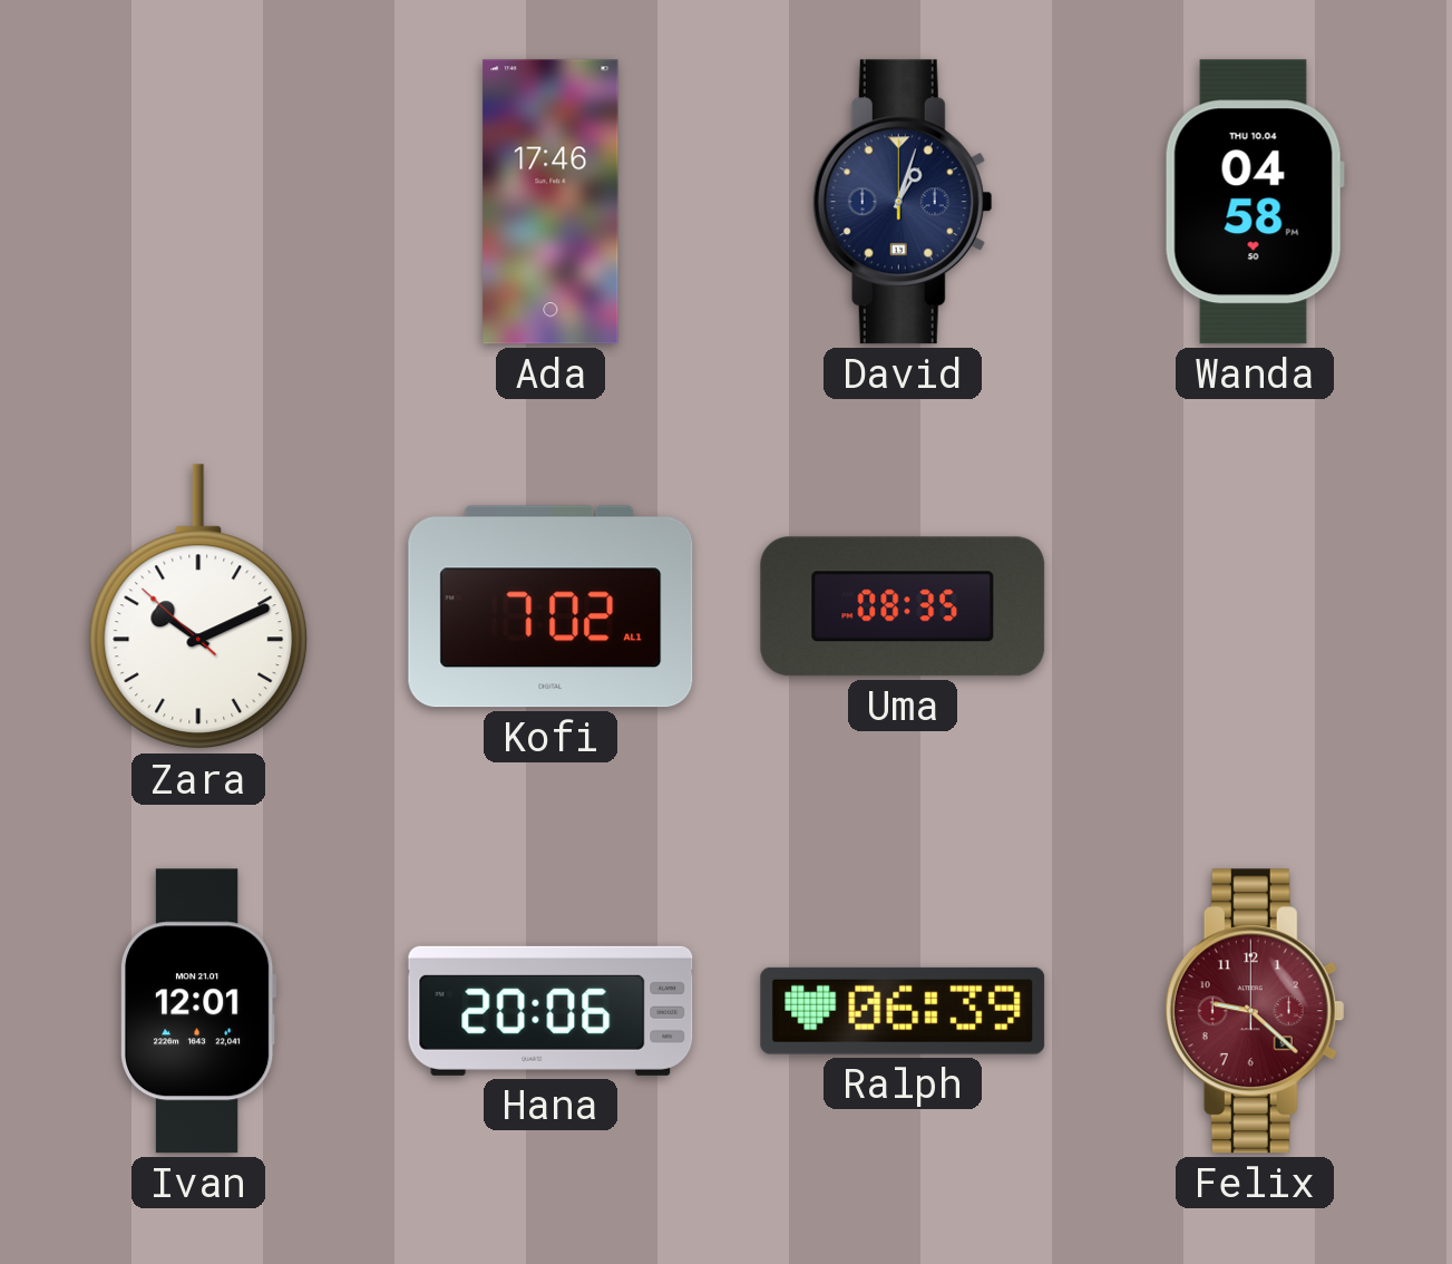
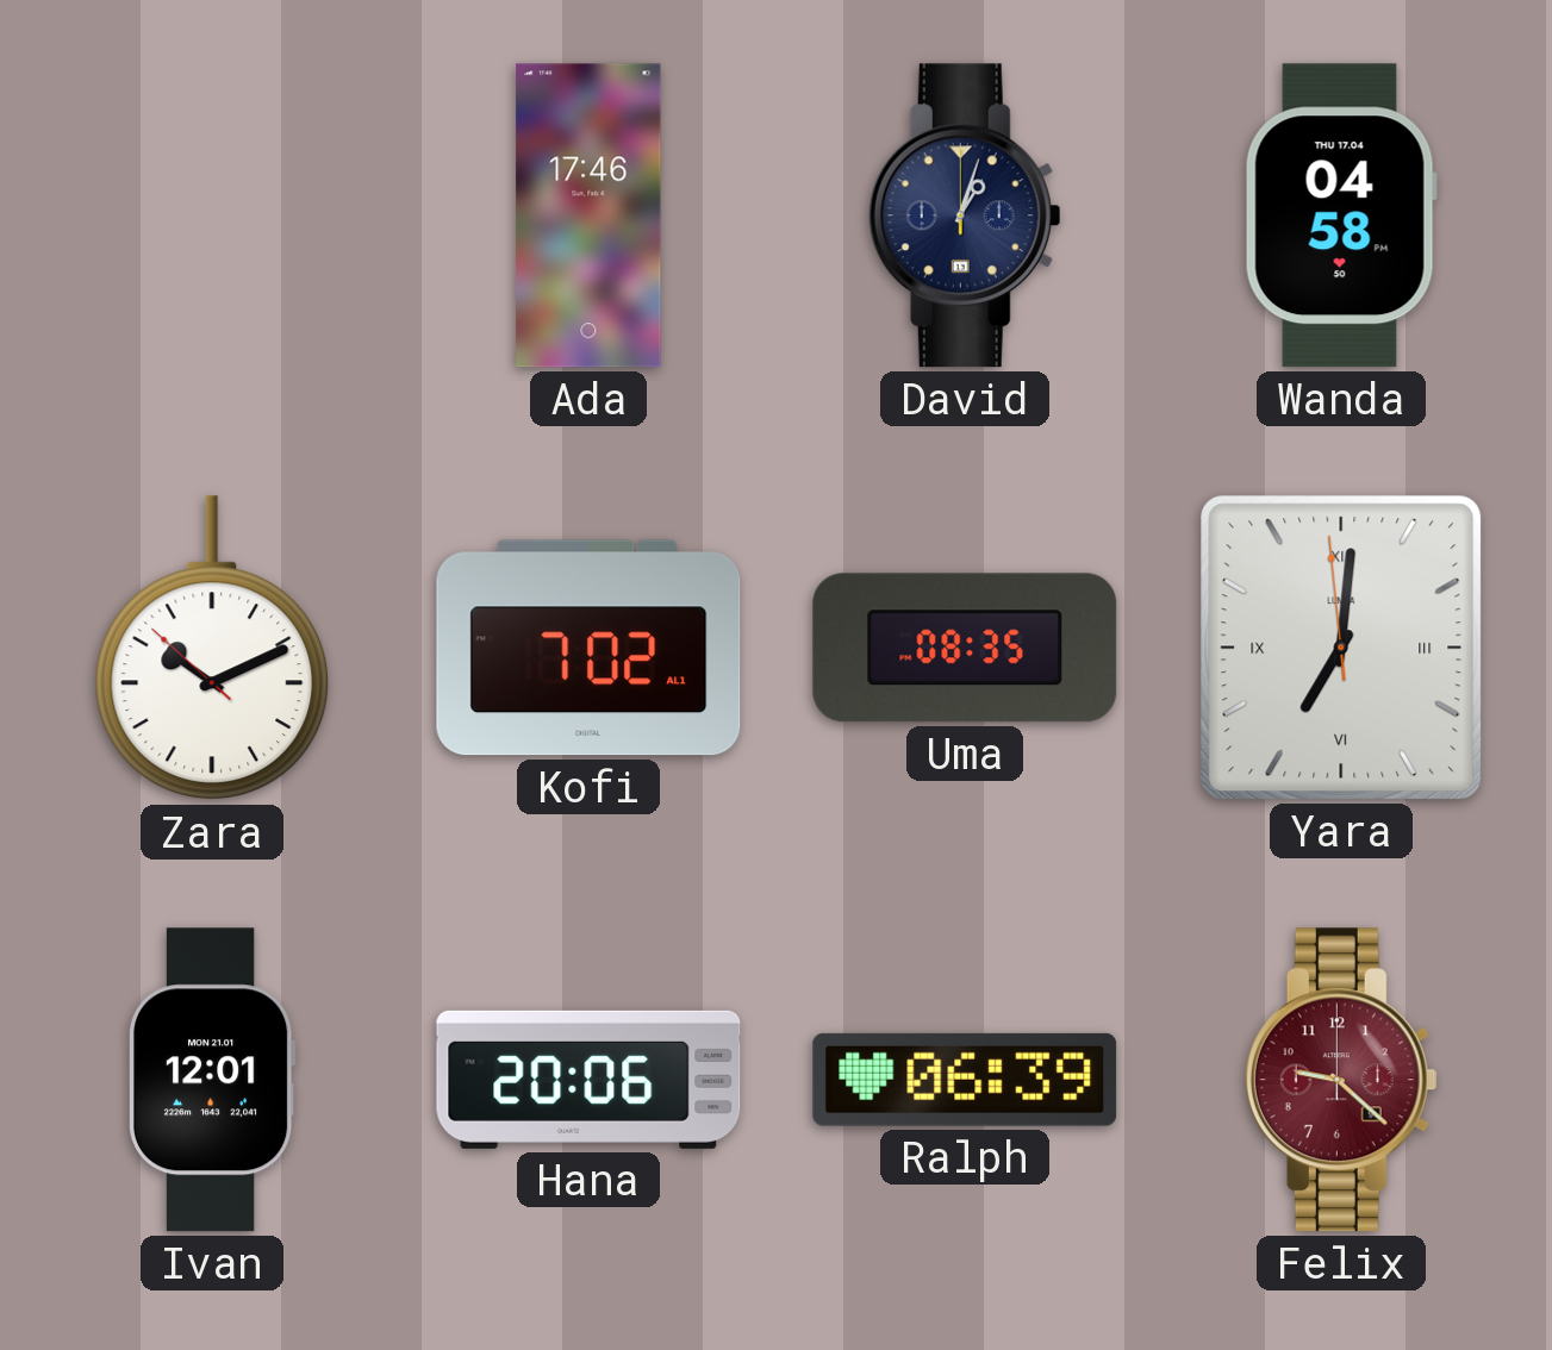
Wanda date: THU 10.04 -> THU 17.04 (1341, 215)
Yara: none -> 7:00 (1341, 648)
